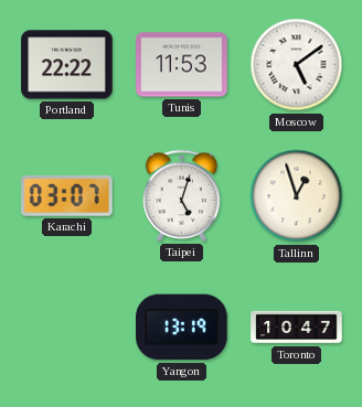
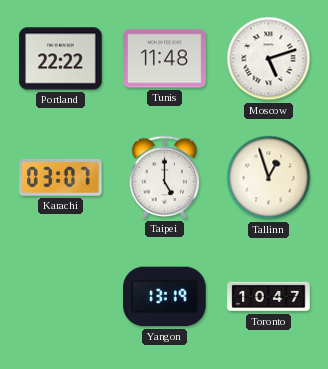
Tunis: 11:53 -> 11:48 (165, 59)
Moscow: 5:09 -> 5:12 (269, 59)
Taipei: 5:03 -> 5:00 (164, 177)
